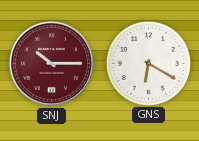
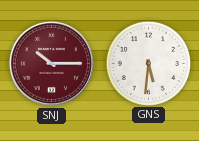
GNS: 6:20 -> 5:31 (148, 63)
